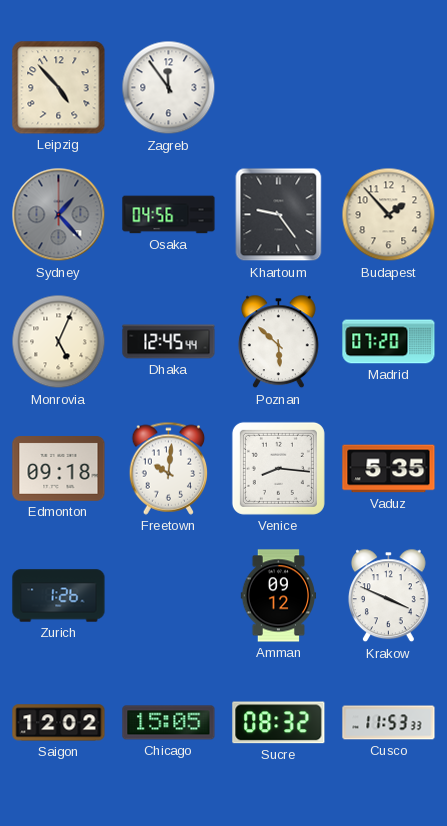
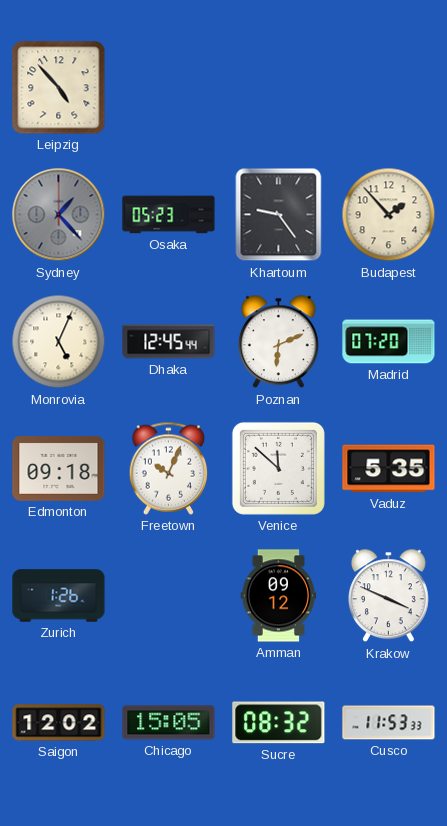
Zagreb: 11:54 -> none (169, 88)
Osaka: 04:56 -> 05:23 (169, 215)
Poznan: 5:52 -> 6:11 (278, 342)
Freetown: 10:01 -> 10:04 (169, 468)
Venice: 8:16 -> 11:52 (278, 468)
